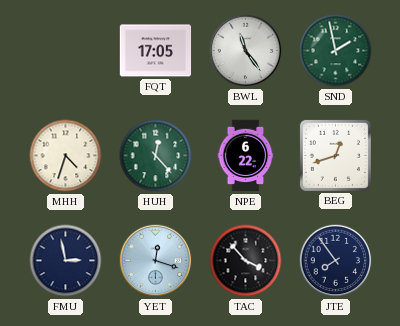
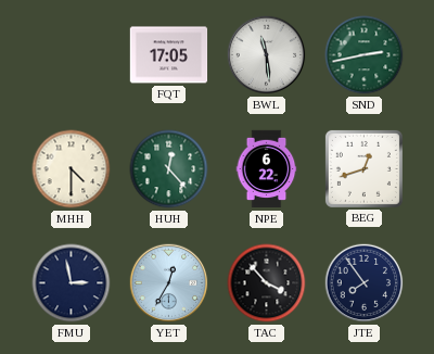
BWL: 11:24 -> 11:29 (267, 55)
SND: 1:58 -> 2:43 (365, 55)
MHH: 4:33 -> 4:30 (72, 169)
YET: 12:18 -> 12:35 (169, 283)
